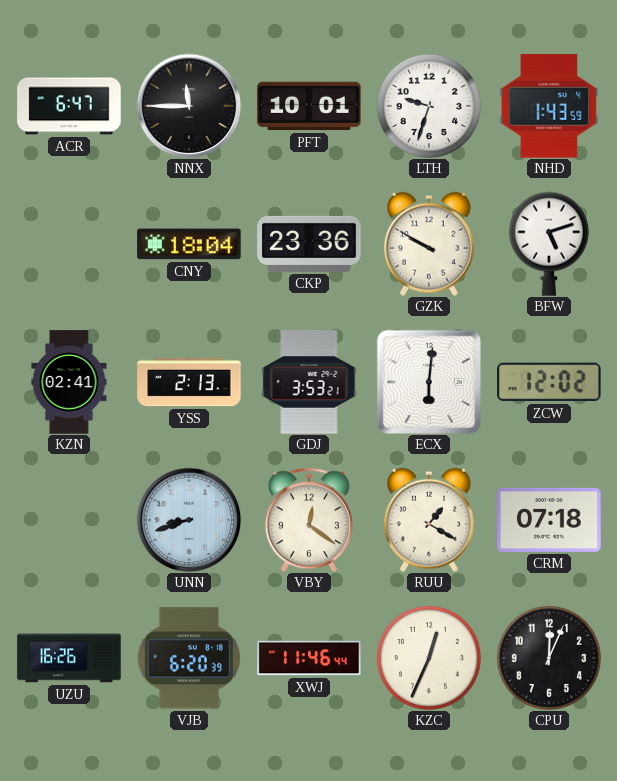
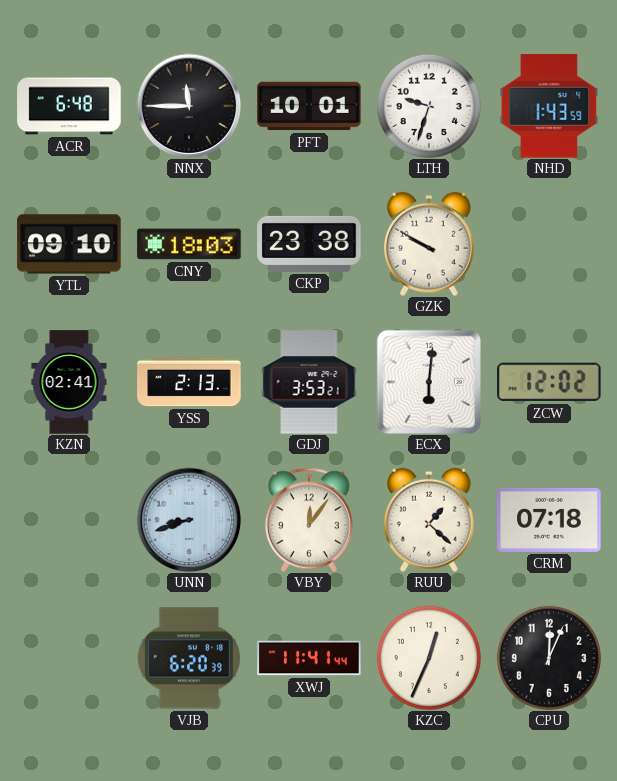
ACR: 6:47 -> 6:48 (69, 106)
YTL: none -> 09:10 (69, 244)
CNY: 18:04 -> 18:03 (189, 244)
CKP: 23:36 -> 23:38 (309, 244)
BFW: 5:12 -> none (549, 244)
VBY: 12:21 -> 12:06 (309, 520)
RUU: 1:20 -> 1:22 (430, 520)
UZU: 16:26 -> none (69, 658)
XWJ: 11:46 -> 11:41 (309, 658)
